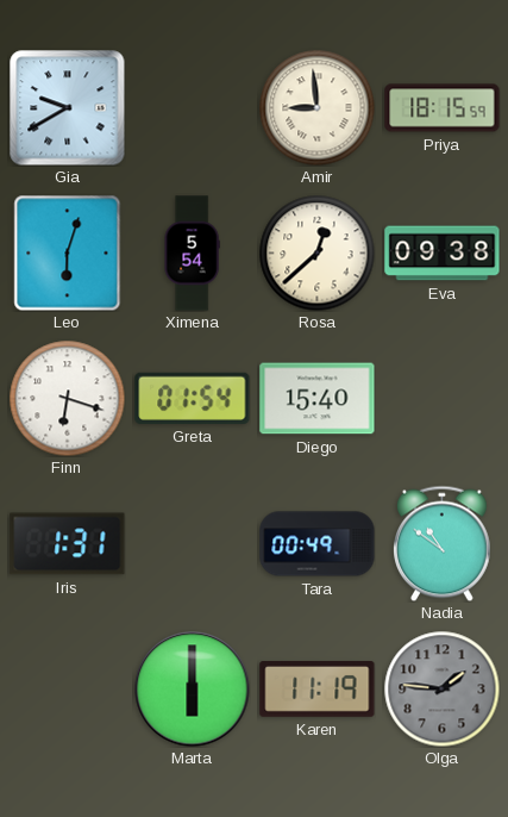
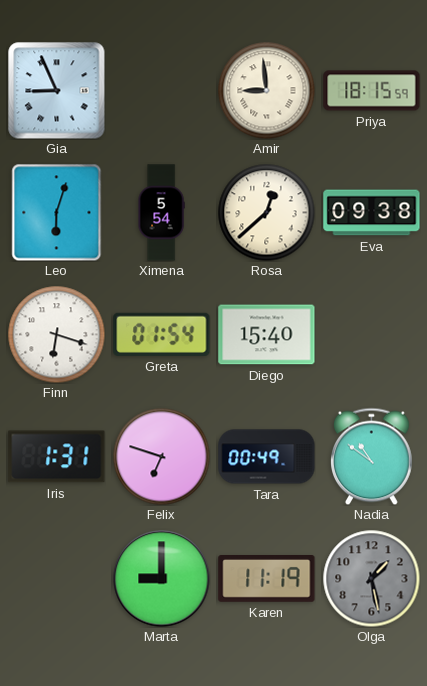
Gia: 9:40 -> 8:56 (57, 91)
Felix: none -> 6:48 (161, 456)
Marta: 6:00 -> 9:00 (162, 579)
Olga: 1:46 -> 1:28 (371, 578)
